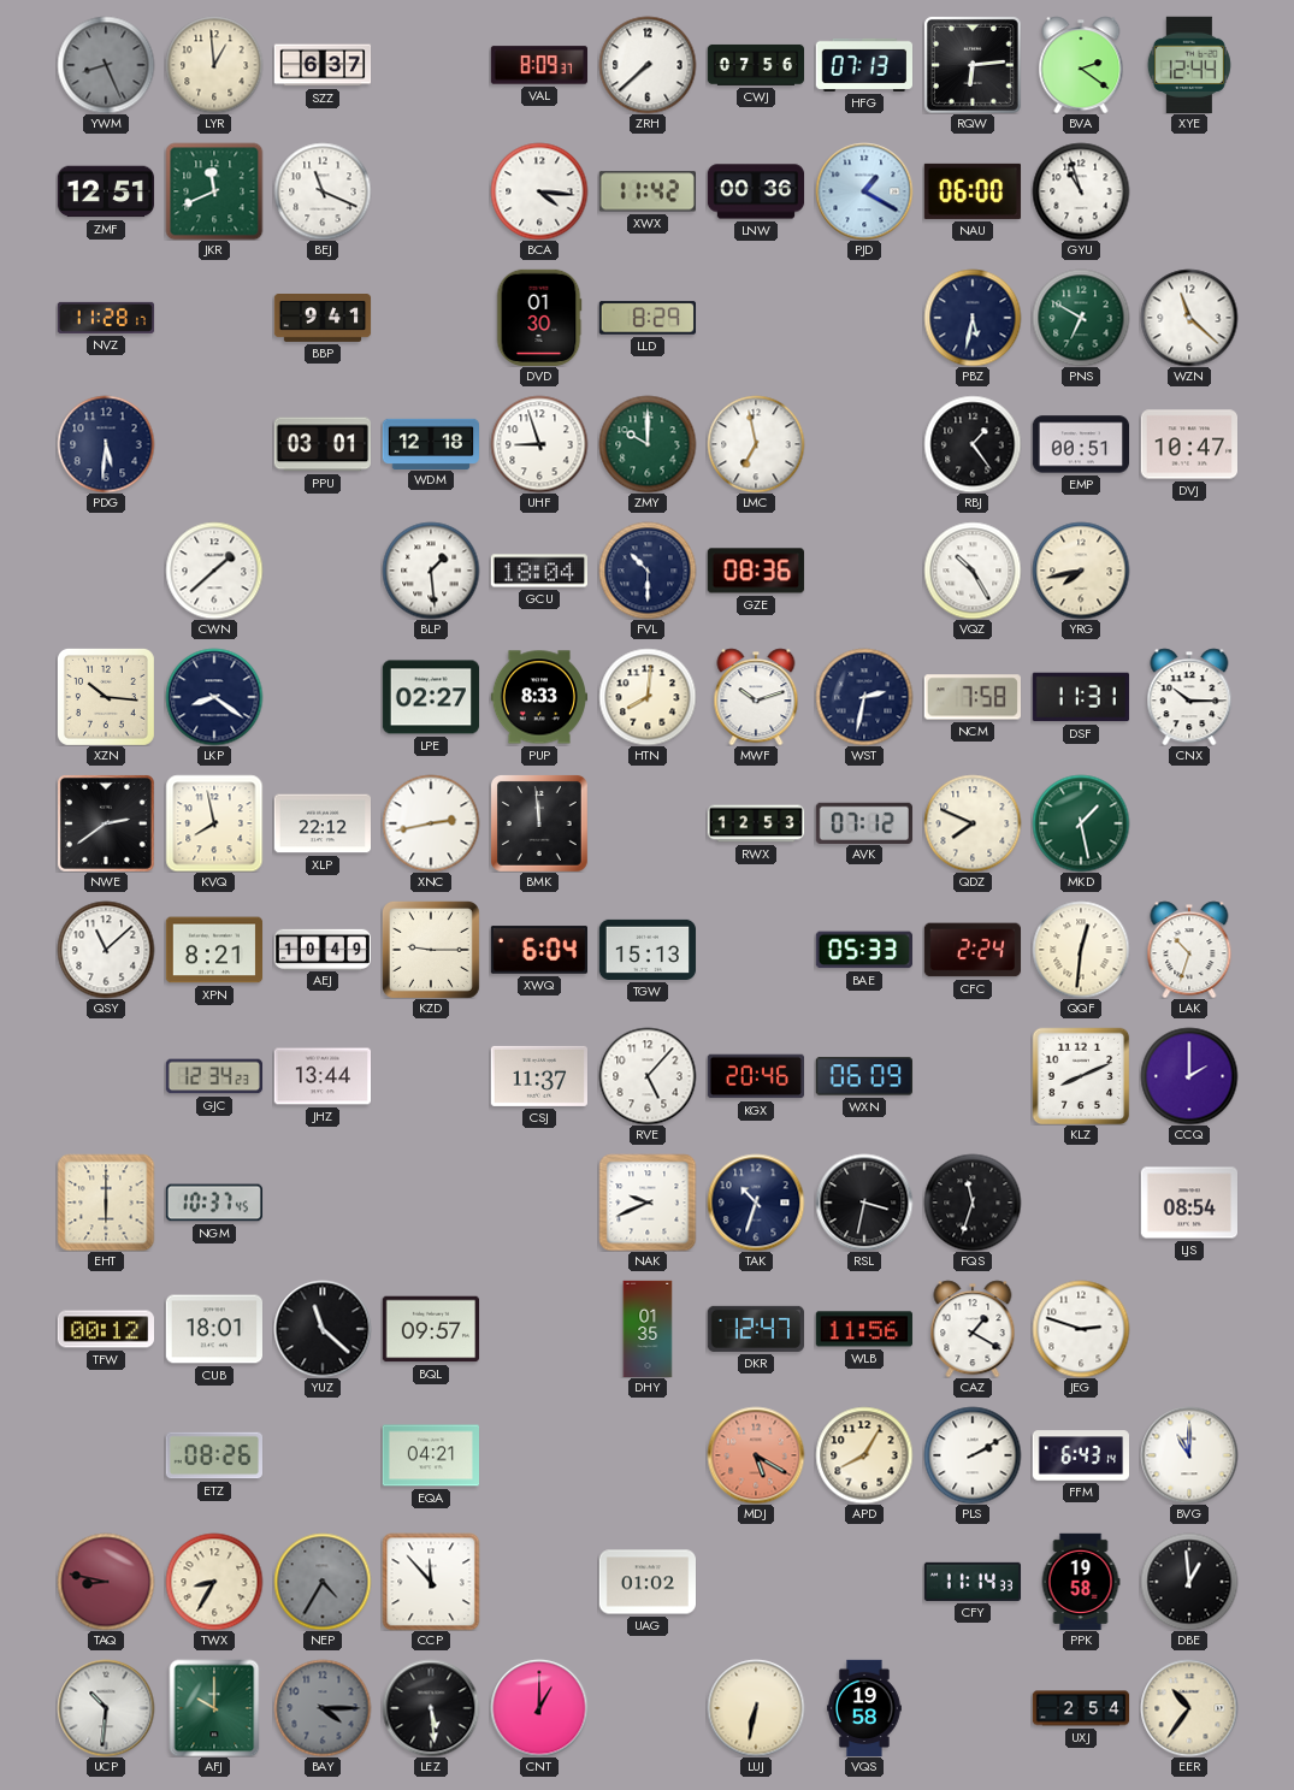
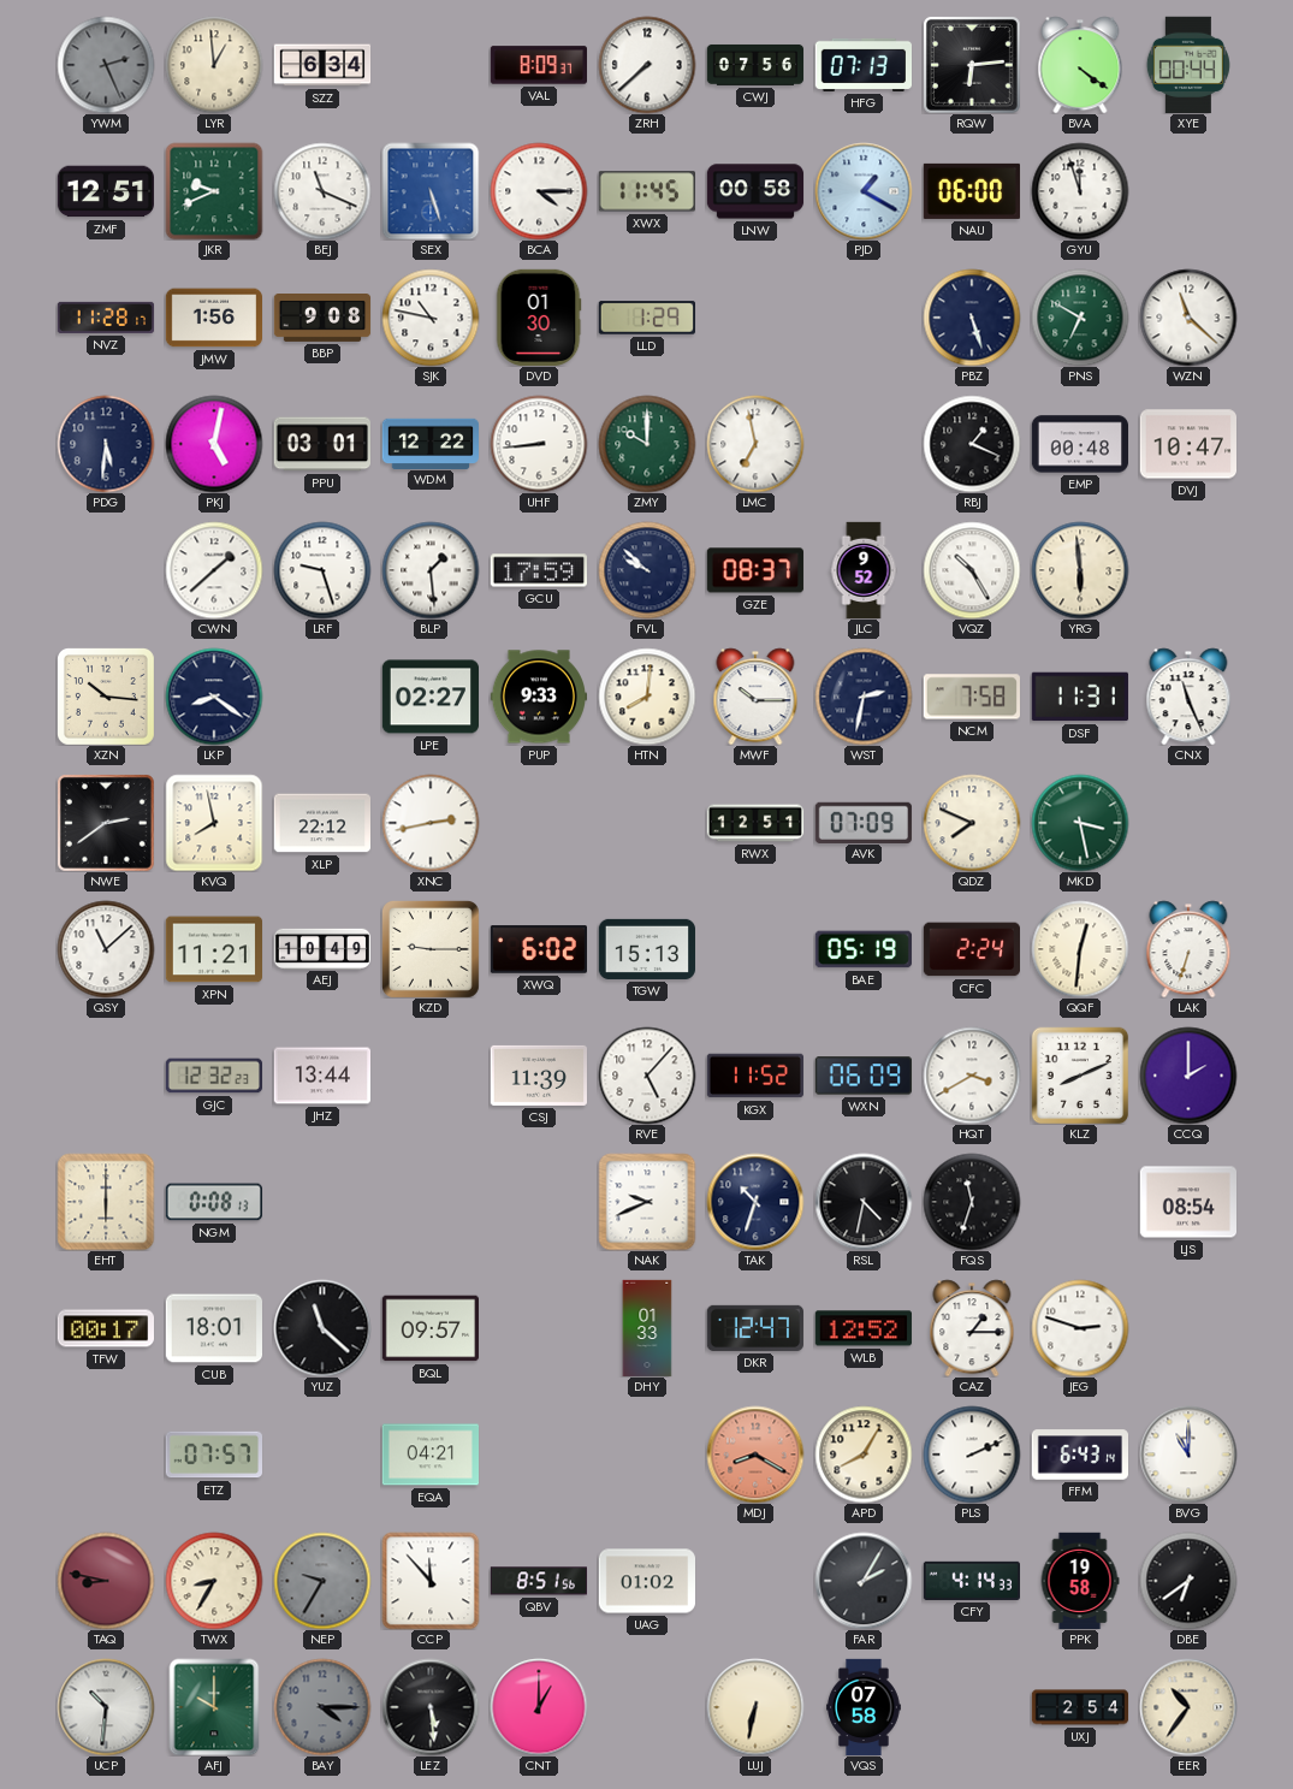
YWM: 8:26 -> 2:26 (106, 65)
SZZ: 6:37 -> 6:34 (322, 65)
BVA: 2:21 -> 4:21 (1080, 65)
XYE: 12:44 -> 00:44 (1188, 64)
JKR: 11:41 -> 9:41 (214, 191)
SEX: none -> 5:27 (431, 191)
BCA: 4:16 -> 4:15 (539, 191)
XWX: 11:42 -> 11:45 (647, 191)
LNW: 00:36 -> 00:58 (755, 191)
GYU: 10:57 -> 11:57 (1080, 191)
JMW: none -> 1:56 (213, 318)
BBP: 9:41 -> 9:08 (322, 319)
SJK: none -> 10:47 (431, 318)
LLD: 8:29 -> 1:29 (646, 318)
PBZ: 5:32 -> 5:27 (972, 318)
PKJ: none -> 5:02 (214, 444)
WDM: 12:18 -> 12:22 (429, 443)
UHF: 8:57 -> 8:44 (539, 444)
RBJ: 1:24 -> 1:19 (972, 444)
EMP: 00:51 -> 00:48 (1079, 444)
LRF: none -> 9:27 (322, 570)
GCU: 18:04 -> 17:59 (538, 570)
FVL: 10:30 -> 9:52 (647, 570)
GZE: 08:36 -> 08:37 (755, 570)
JLC: none -> 9:52 (864, 570)
YRG: 7:43 -> 5:59 (1080, 570)
PUP: 8:33 -> 9:33 (538, 697)
MWF: 10:12 -> 10:15 (755, 697)
CNX: 10:15 -> 11:26 (1188, 697)
BMK: 11:59 -> none (539, 823)
RWX: 12:53 -> 12:51 (755, 823)
AVK: 07:12 -> 07:09 (864, 822)
MKD: 1:28 -> 3:28 (1080, 823)
XPN: 8:21 -> 11:21 (213, 949)
XWQ: 6:04 -> 6:02 (538, 949)
BAE: 05:33 -> 05:19 (864, 949)
LAK: 10:33 -> 6:33 (1188, 949)
GJC: 12:34 -> 12:32 (213, 1076)
CSJ: 11:37 -> 11:39 (538, 1076)
KGX: 20:46 -> 11:52 (754, 1076)
HQT: none -> 3:40 (972, 1076)
NGM: 10:37 -> 0:08 (213, 1202)
RSL: 3:32 -> 4:32 (864, 1202)
TFW: 00:12 -> 00:17 (105, 1328)
DHY: 01:35 -> 01:33 (647, 1328)
WLB: 11:56 -> 12:52 (864, 1328)
CAZ: 1:20 -> 1:15 (972, 1328)
ETZ: 08:26 -> 07:57 (213, 1455)
MDJ: 5:20 -> 8:20 (755, 1455)
PLS: 2:10 -> 2:11 (972, 1455)
NEP: 4:35 -> 9:35 (322, 1581)
QBV: none -> 8:51 (538, 1581)
FAR: none -> 2:05 (864, 1581)
CFY: 11:14 -> 4:14 (971, 1581)
DBE: 12:59 -> 6:39 (1188, 1581)
VQS: 19:58 -> 07:58 (865, 1707)
